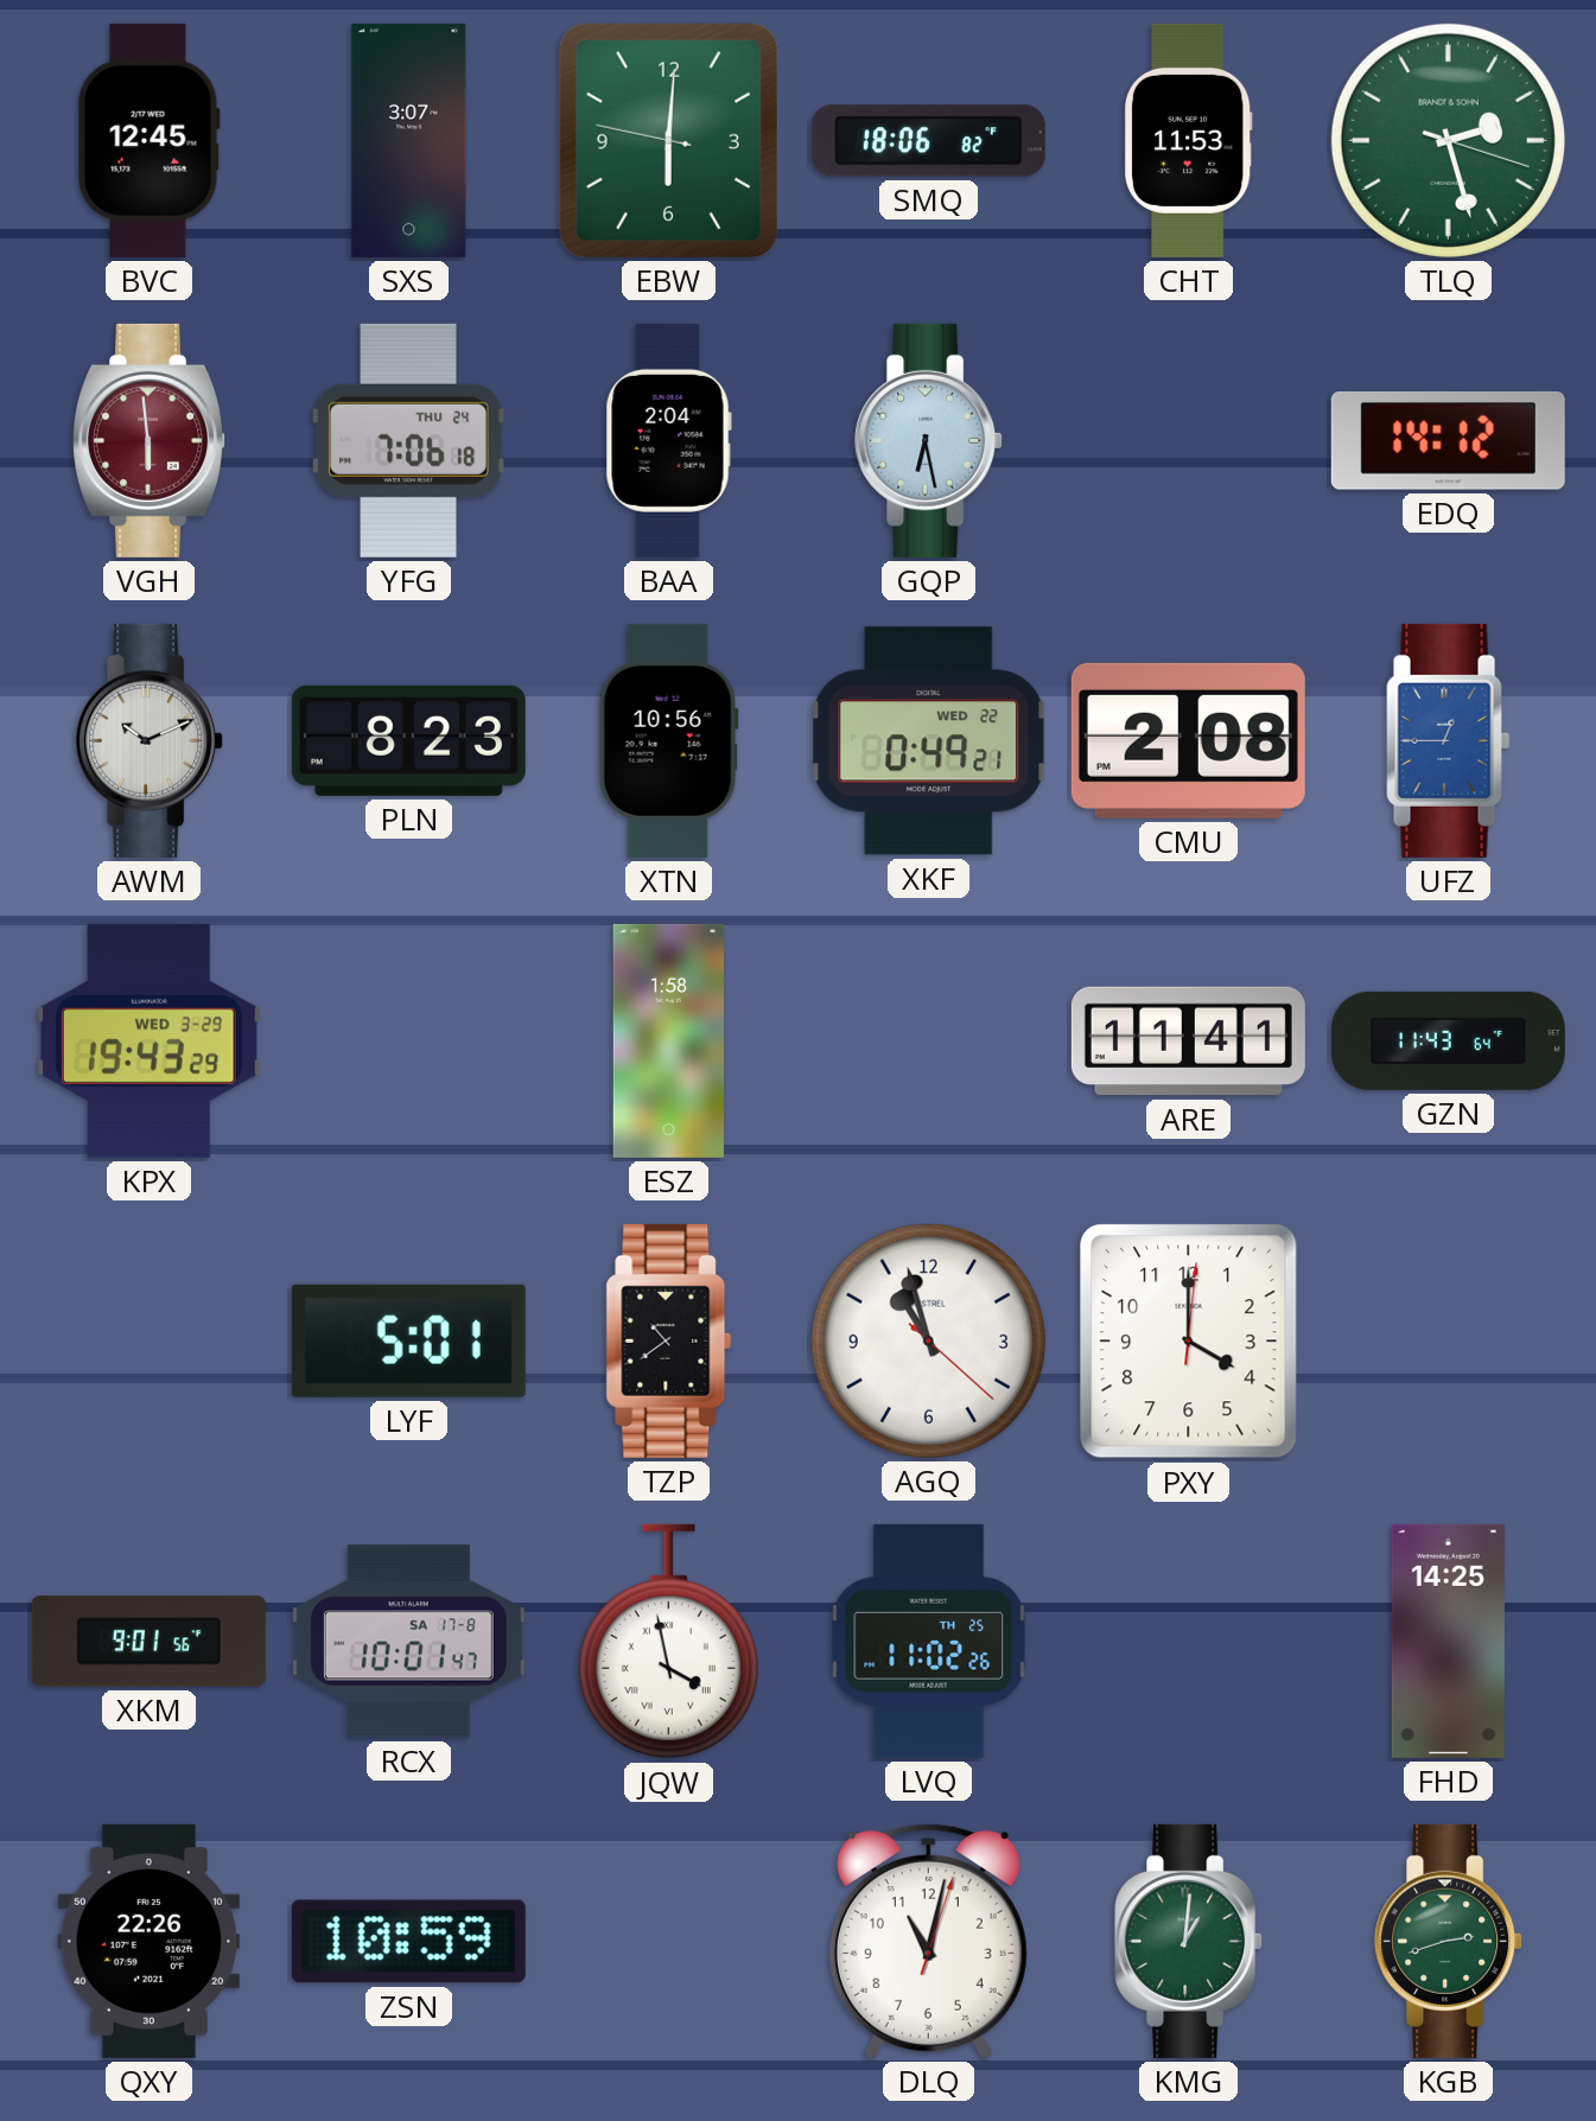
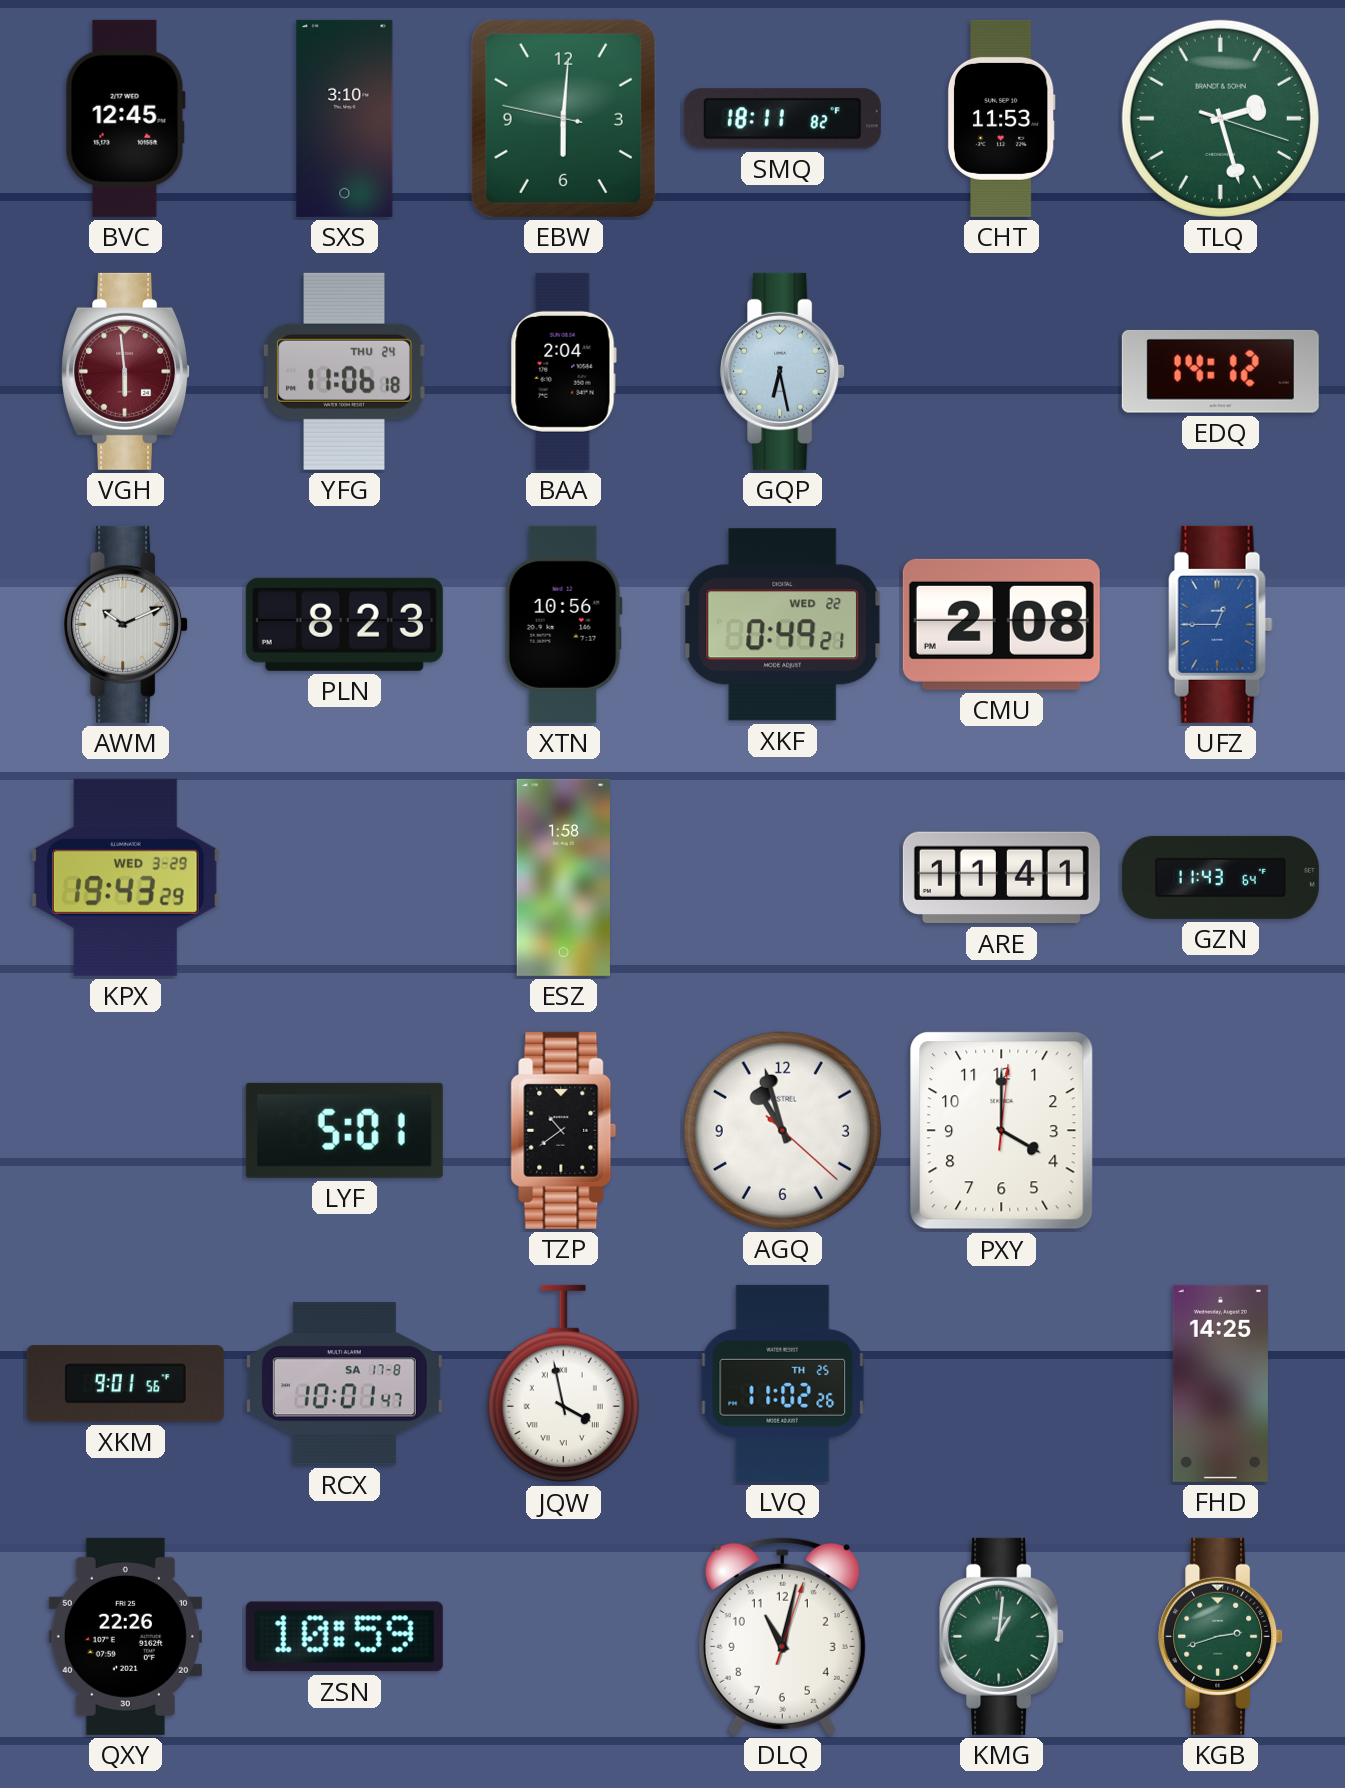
SXS: 3:07 -> 3:10 (345, 118)
SMQ: 18:06 -> 18:11 (782, 119)
YFG: 7:06 -> 11:06 (344, 371)
